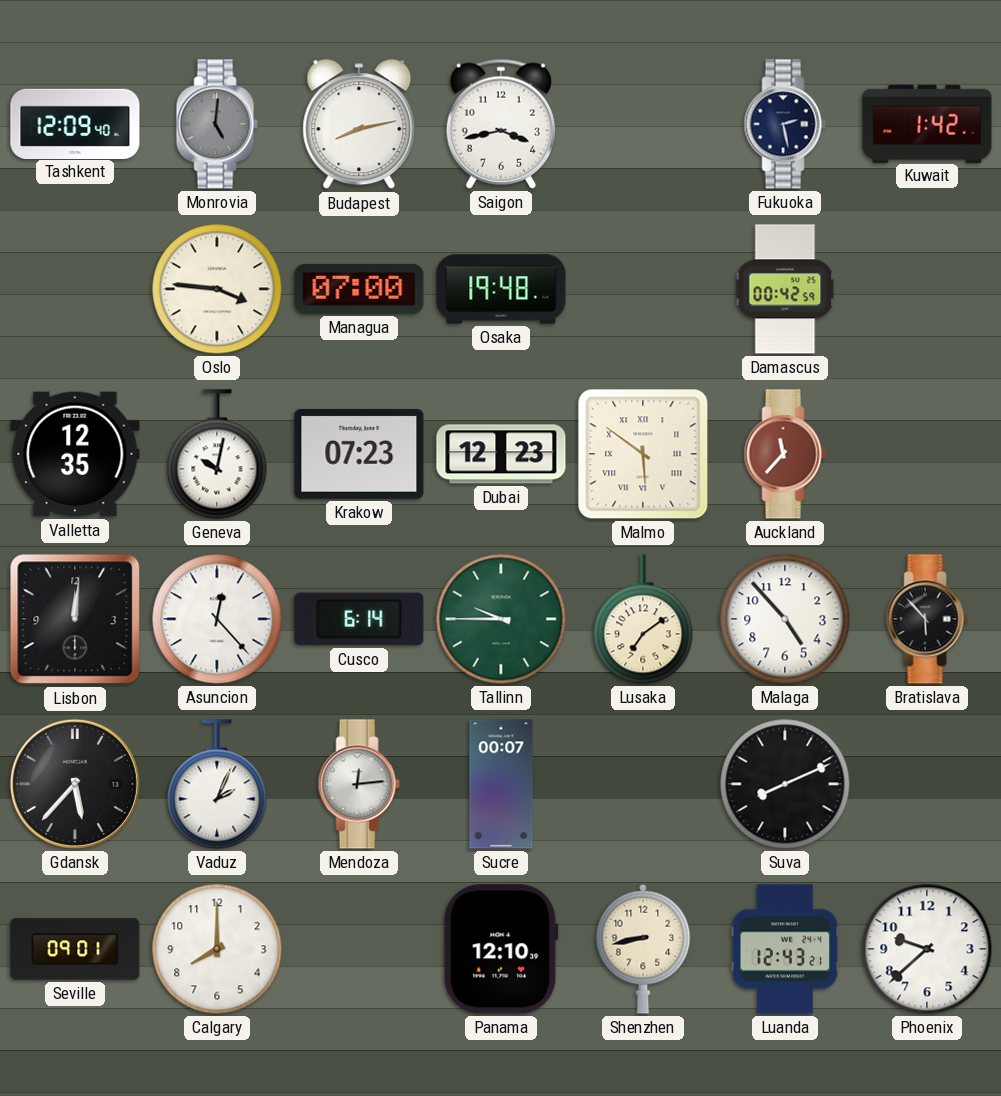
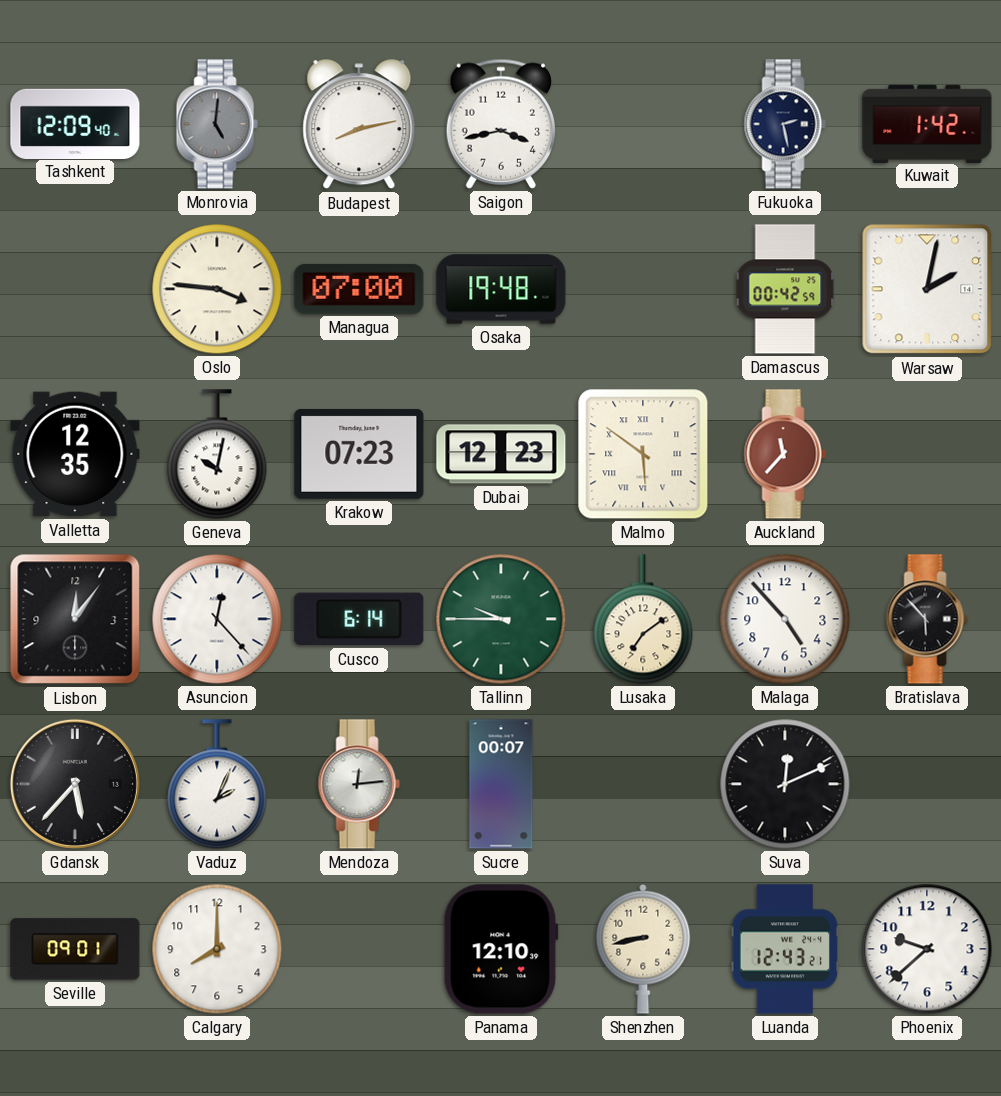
Warsaw: none -> 2:02 (927, 289)
Lisbon: 12:01 -> 12:06 (75, 619)
Suva: 8:11 -> 12:11 (785, 784)
